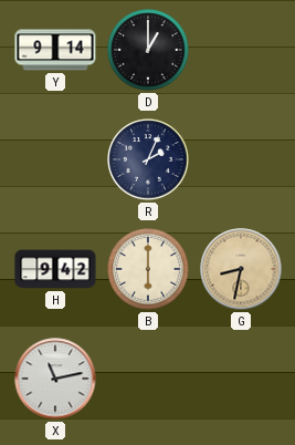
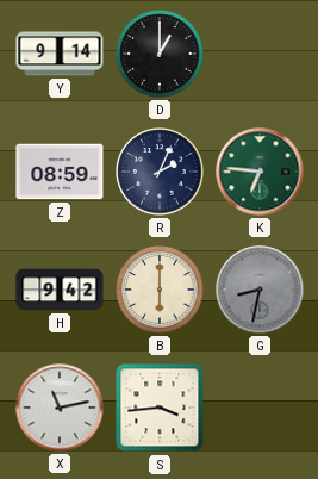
Z: none -> 08:59 (60, 172)
K: none -> 6:46 (260, 172)
G dial: champagne -> grey (260, 290)
S: none -> 3:44 (160, 408)
